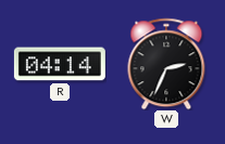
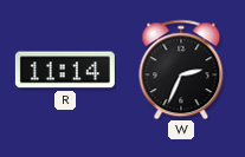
R: 04:14 -> 11:14 (65, 70)
